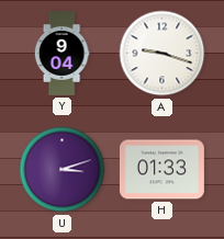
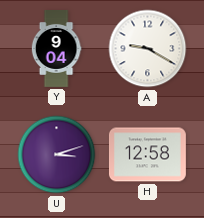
A: 9:18 -> 9:20 (148, 49)
H: 01:33 -> 12:58 (147, 155)
